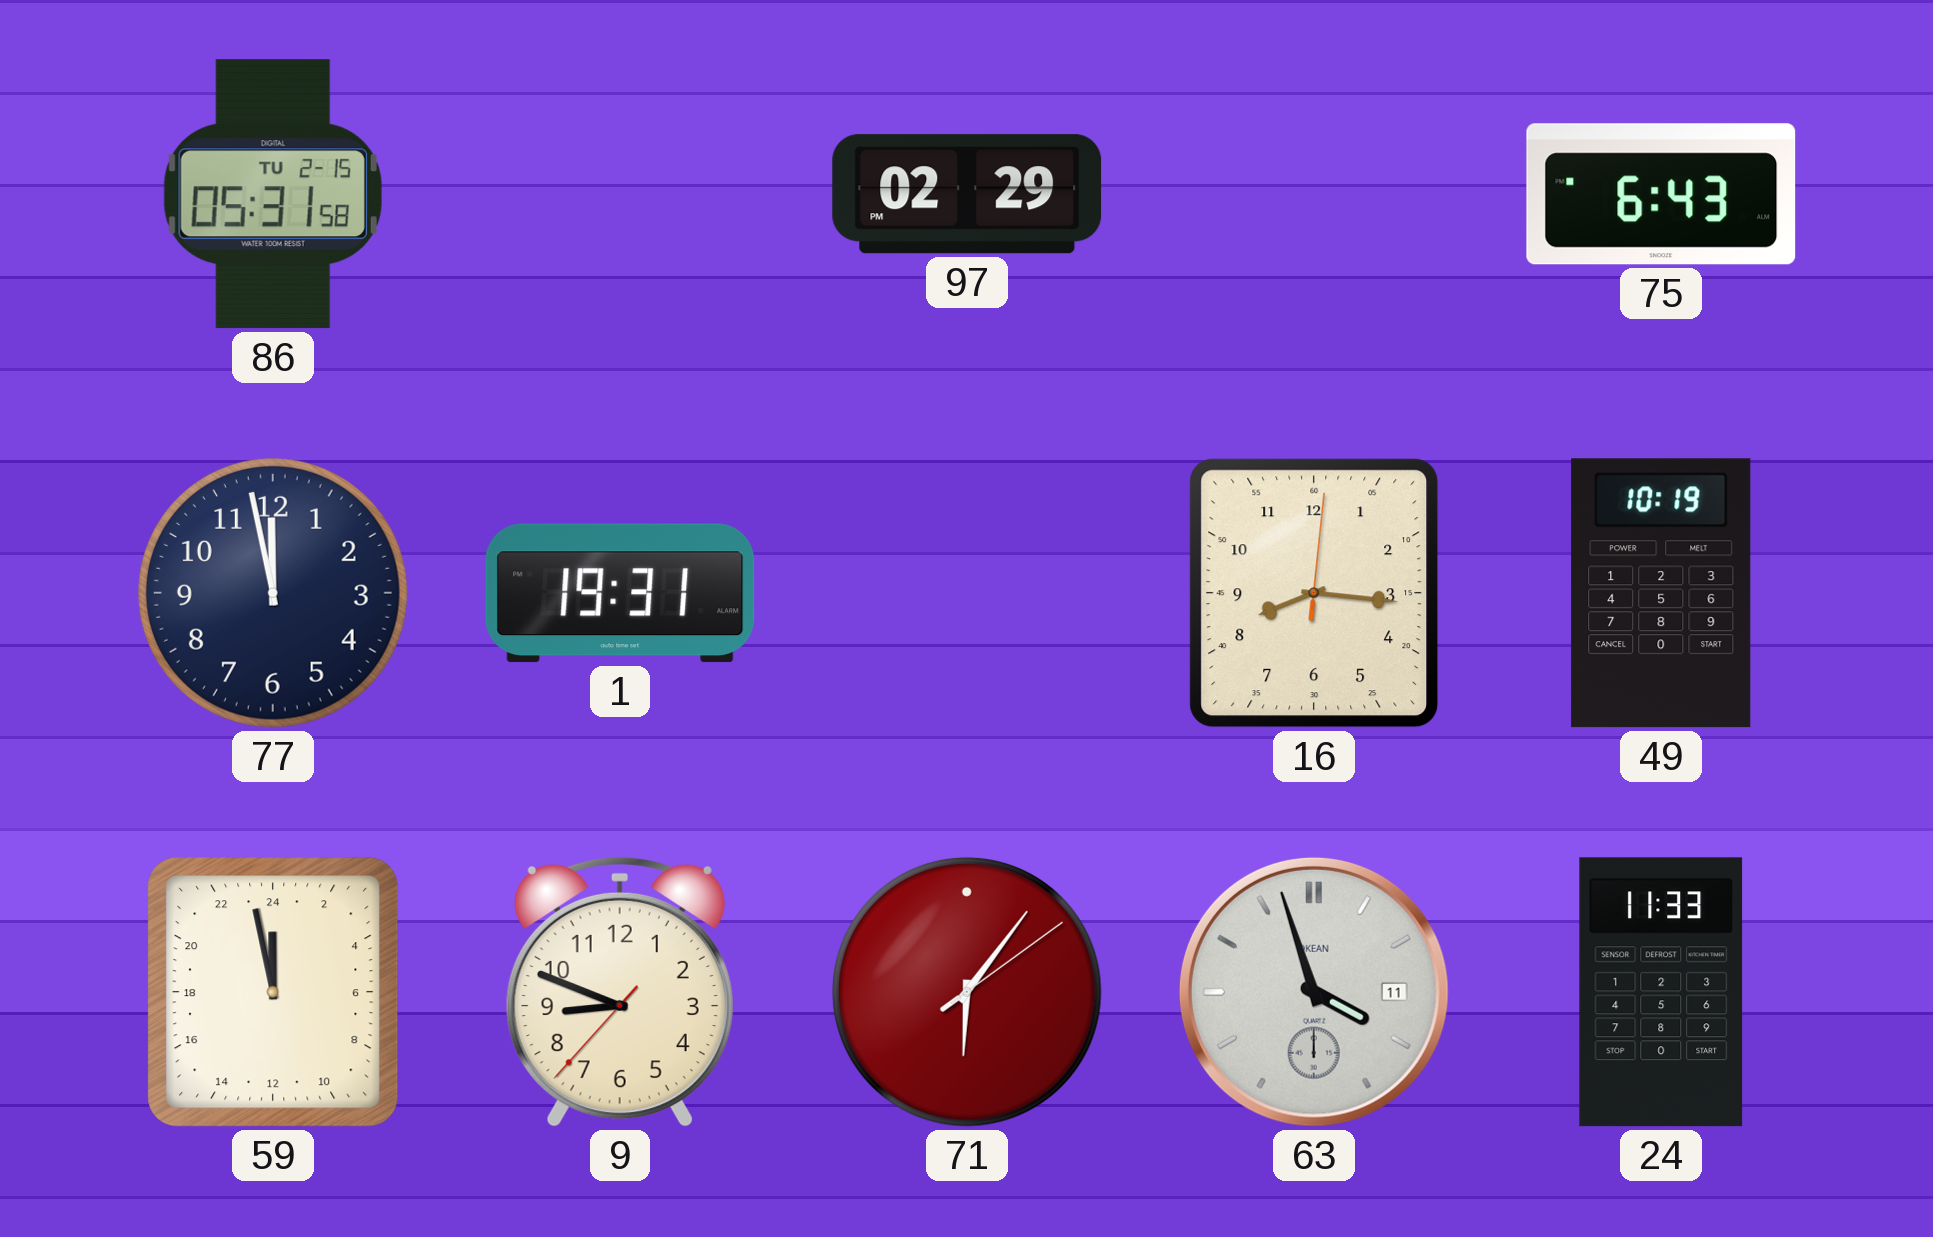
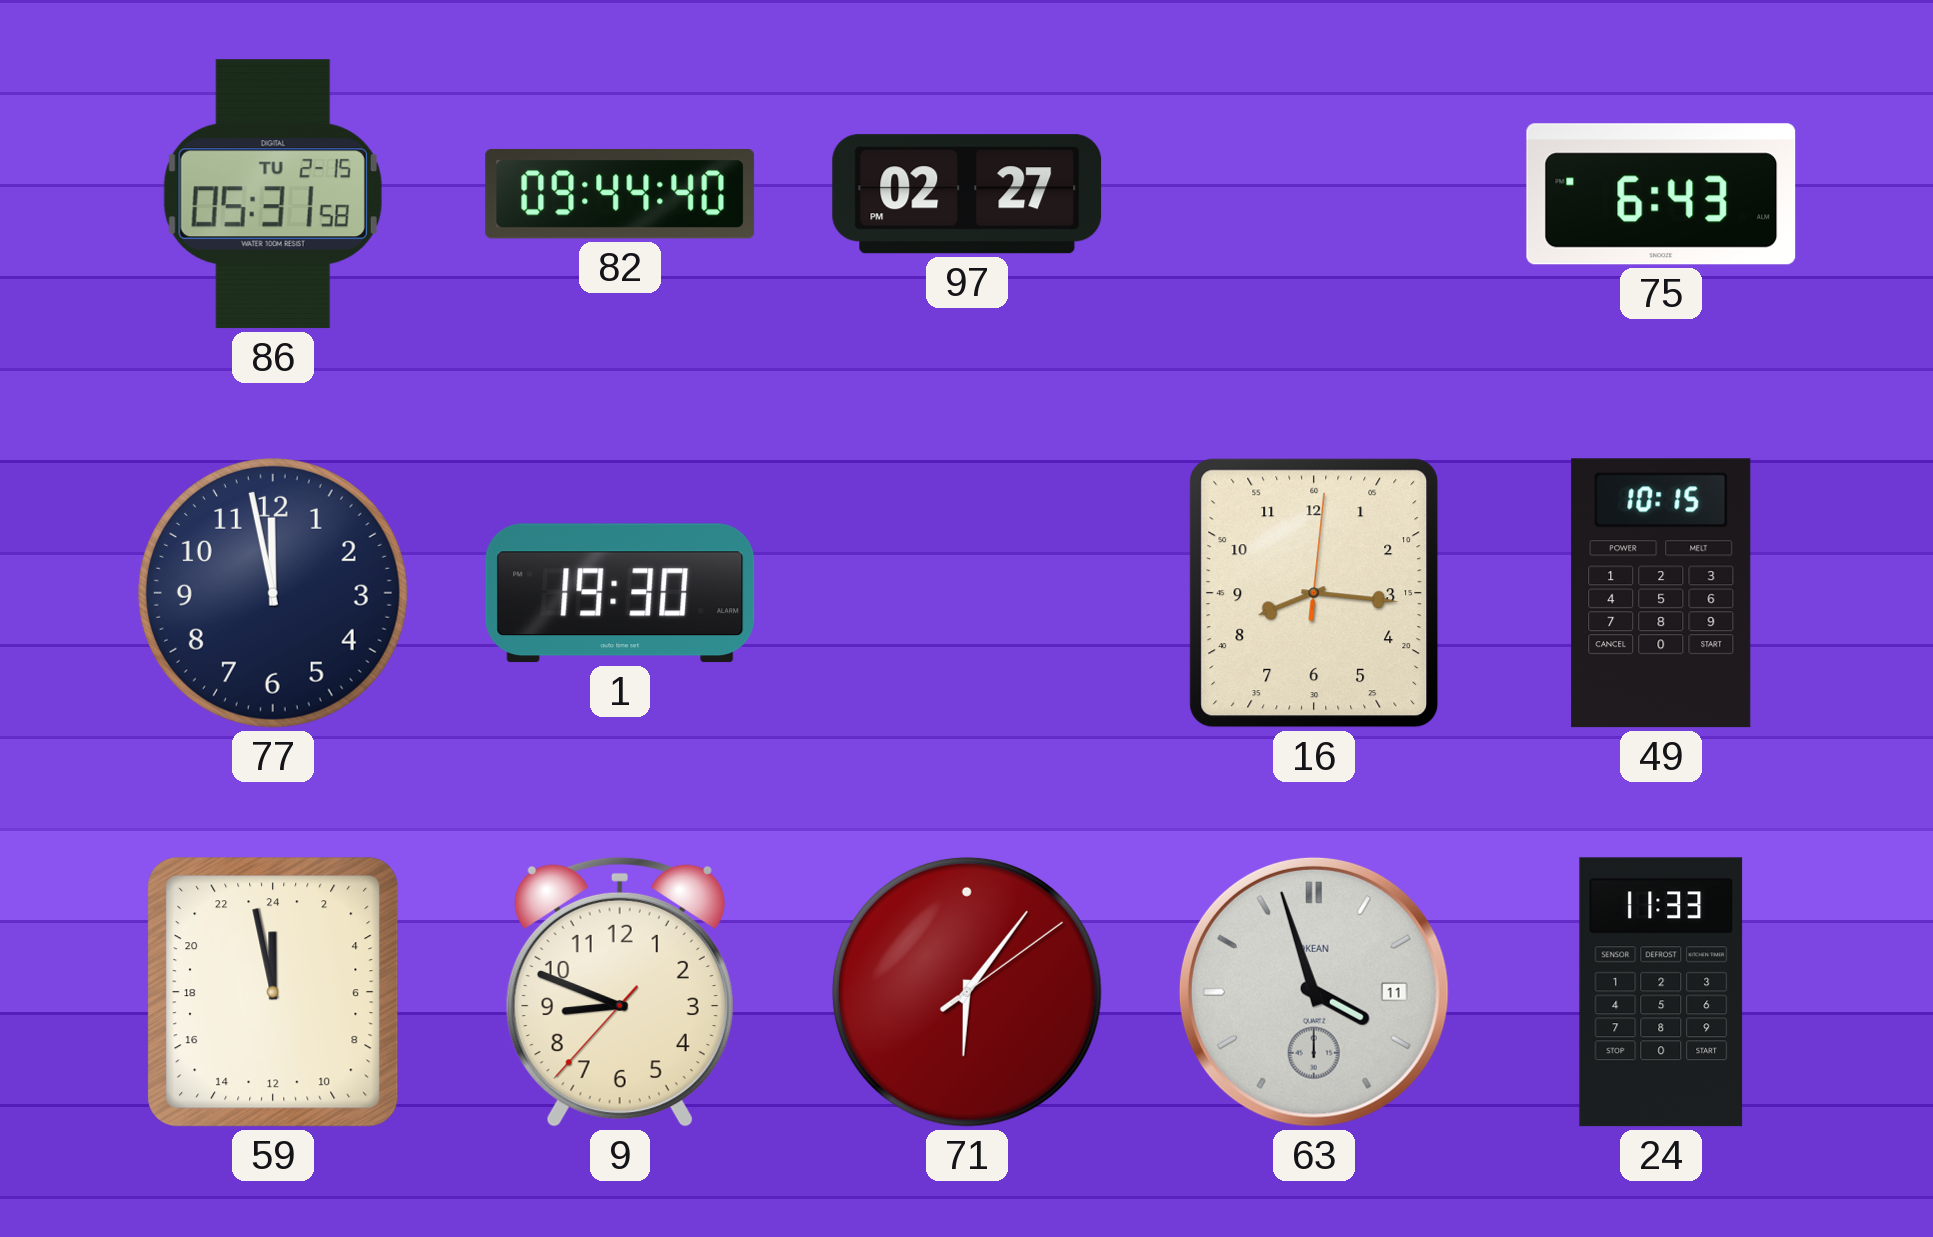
82: none -> 09:44 (620, 194)
97: 02:29 -> 02:27 (967, 194)
1: 19:31 -> 19:30 (620, 593)
49: 10:19 -> 10:15 (1661, 593)
